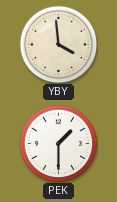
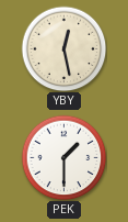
YBY: 3:59 -> 12:28 (63, 48)
